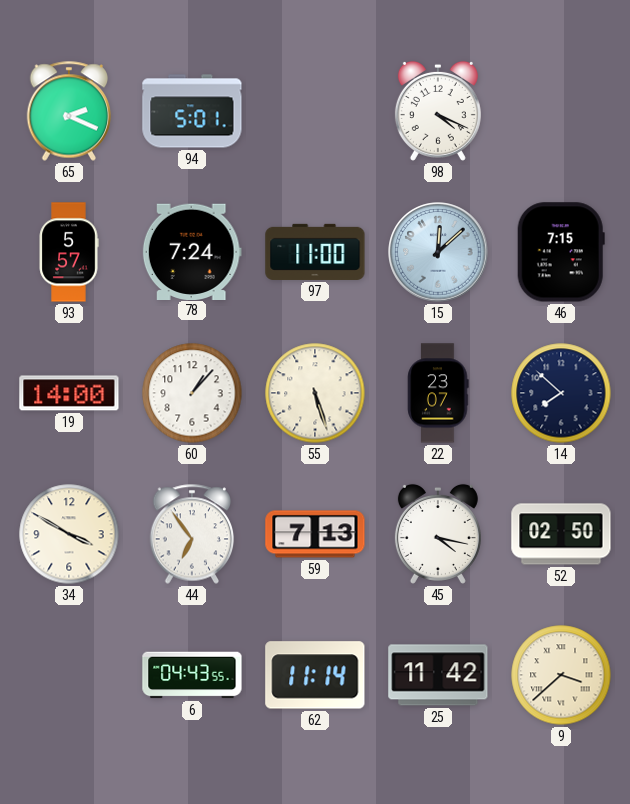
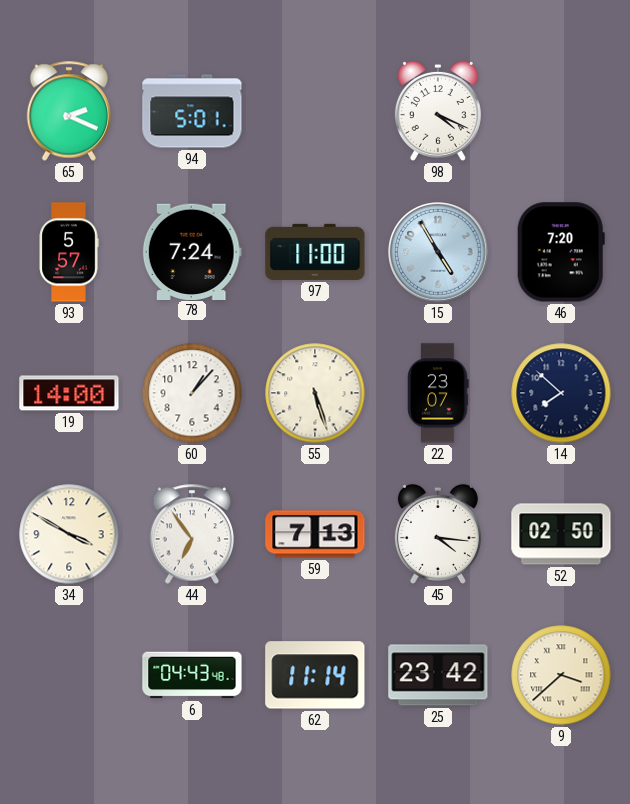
15: 12:08 -> 4:55 (438, 252)
46: 7:15 -> 7:20 (561, 252)
45: 4:17 -> 4:16 (438, 534)
6: 04:43:55 -> 04:43:48 (192, 675)
25: 11:42 -> 23:42 (438, 675)
